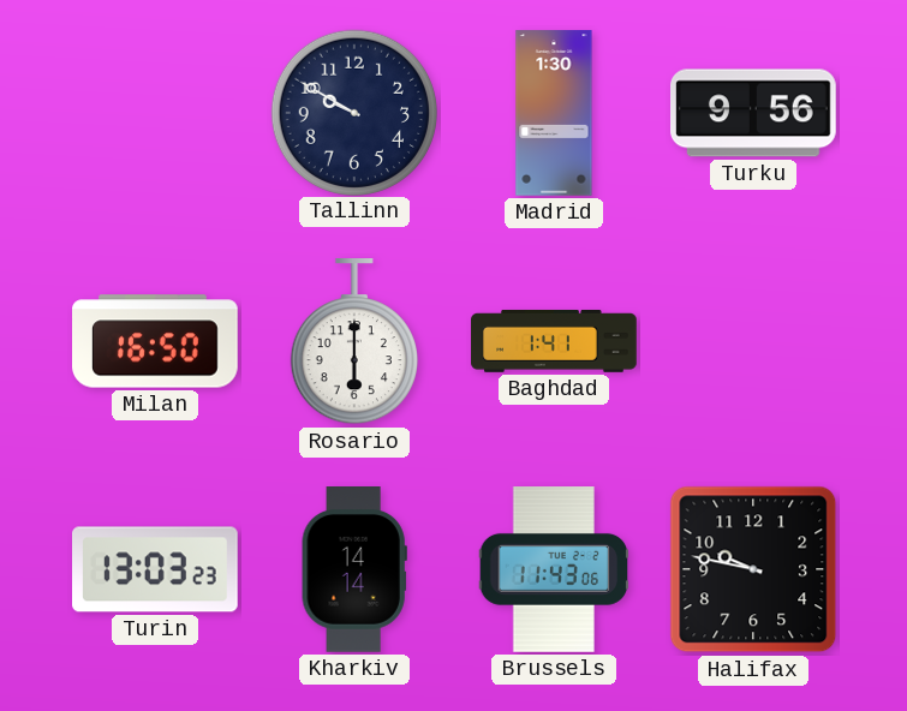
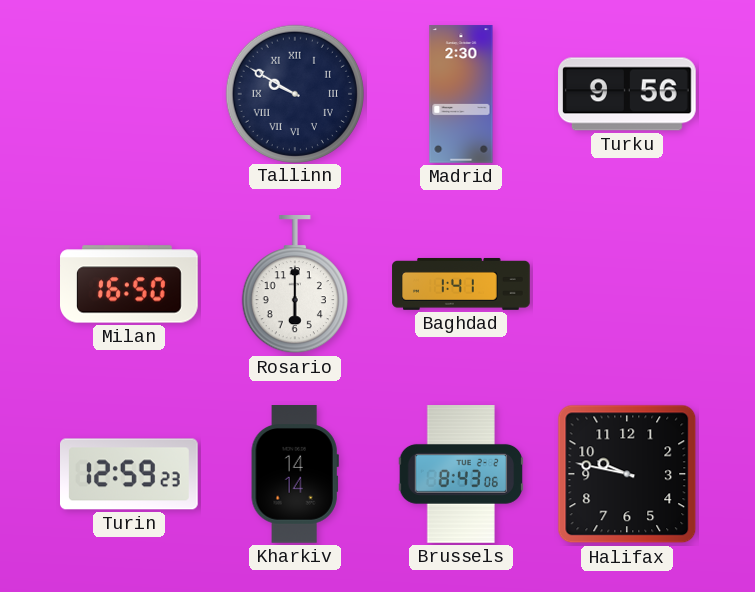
Tallinn numerals: Arabic -> Roman (294, 93)
Madrid: 1:30 -> 2:30 (461, 94)
Turin: 13:03 -> 12:59 (130, 474)
Brussels: 11:43 -> 8:43 (461, 474)
